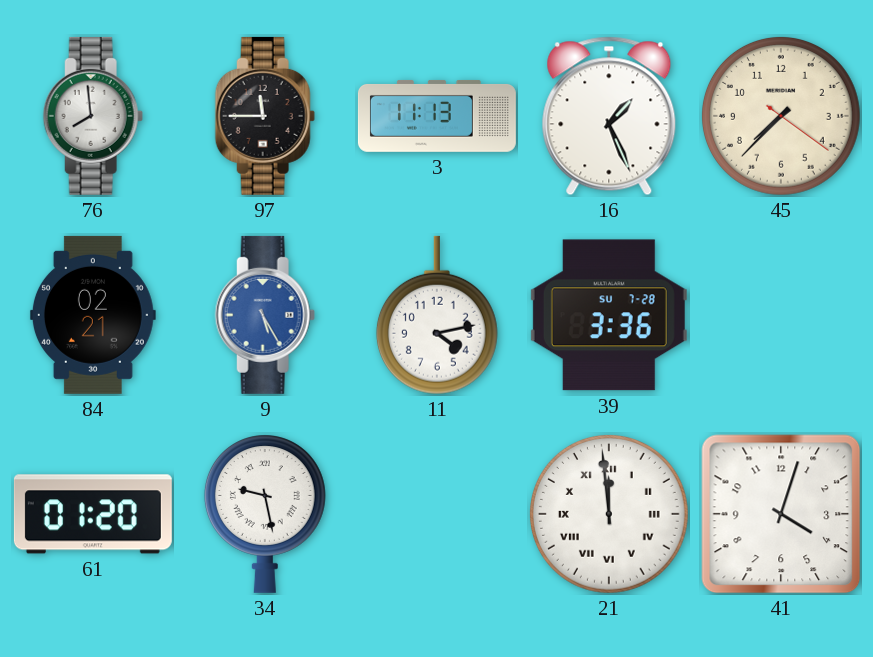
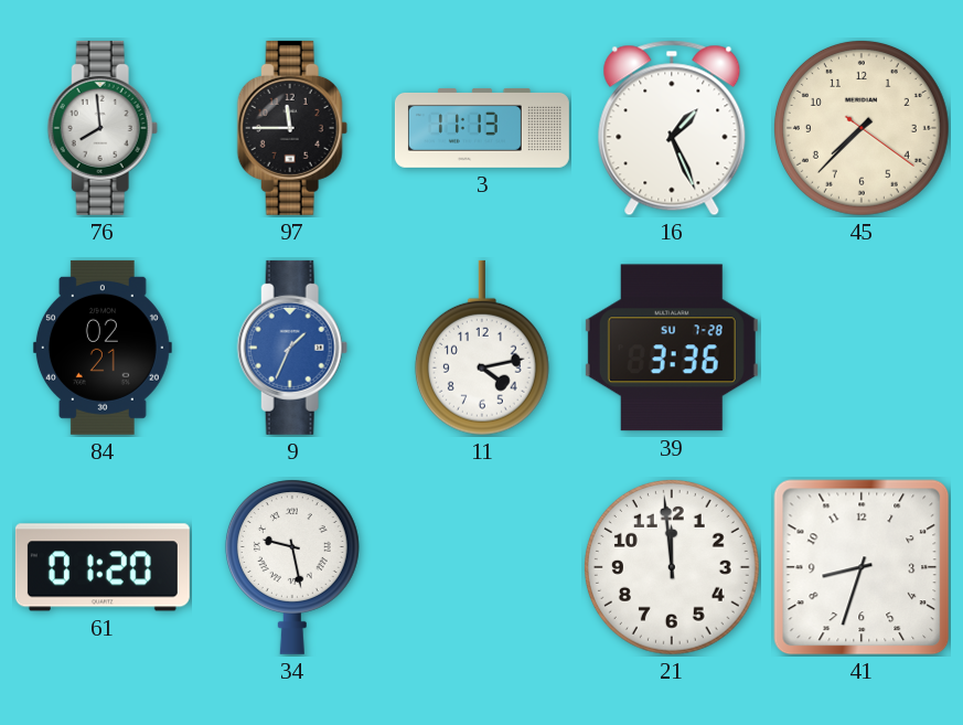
9: 5:25 -> 1:34 (292, 348)
21 numerals: Roman -> Arabic (672, 567)
41: 4:03 -> 8:33 (862, 567)
